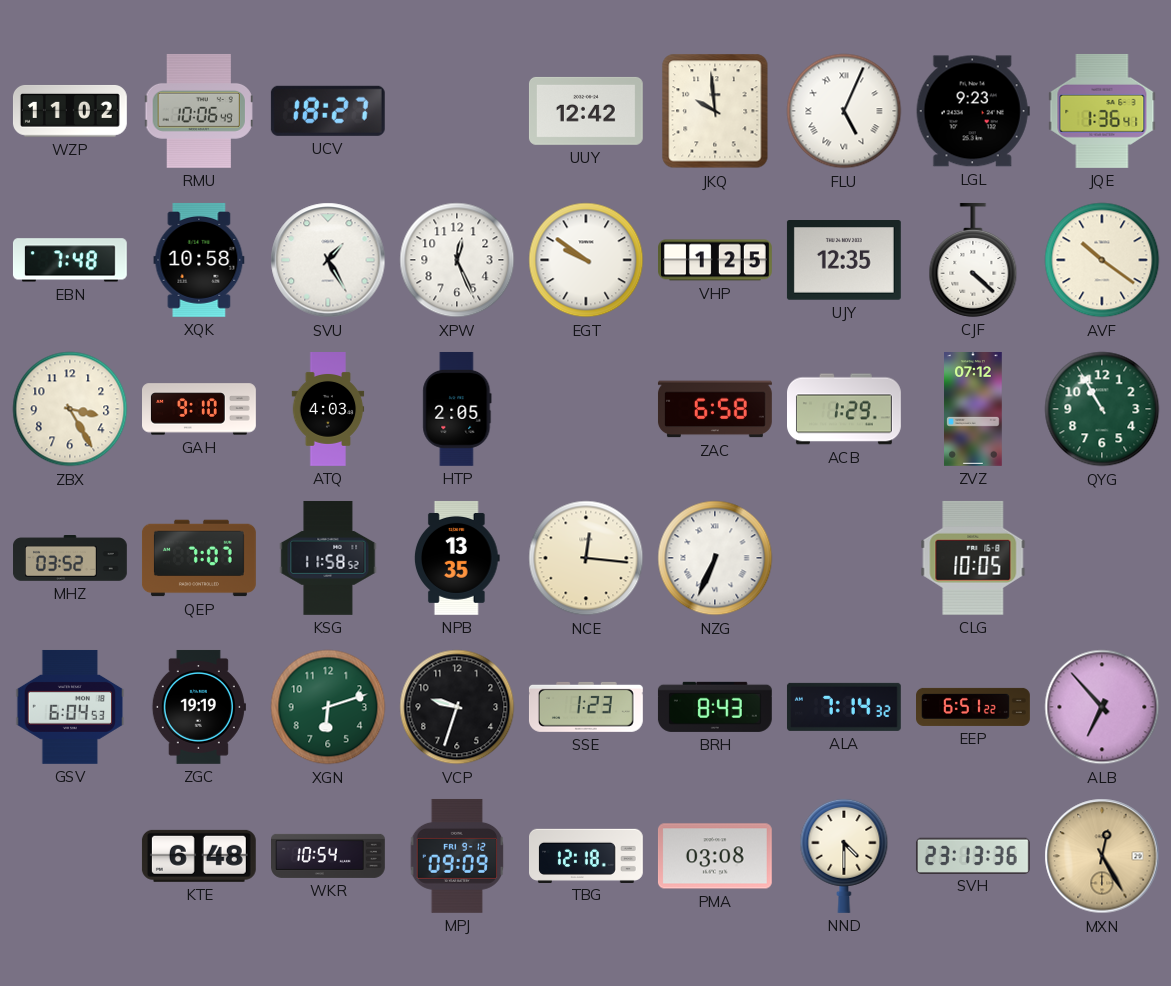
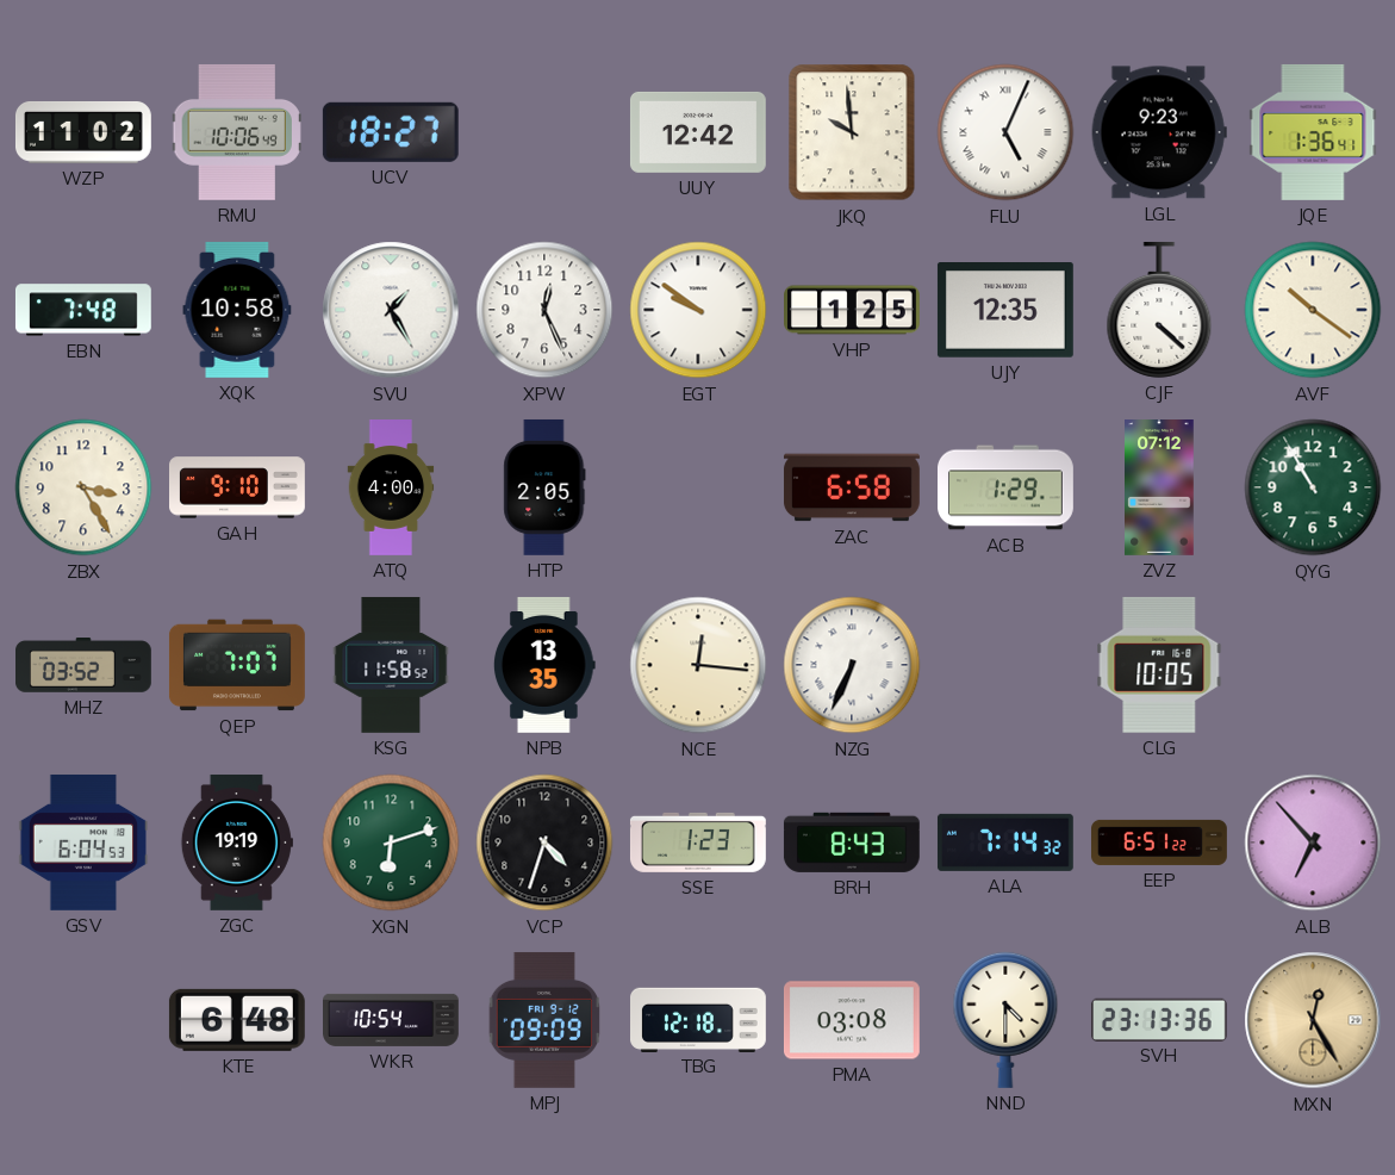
ATQ: 4:03 -> 4:00 (391, 489)
VCP: 9:33 -> 4:33 (544, 843)
